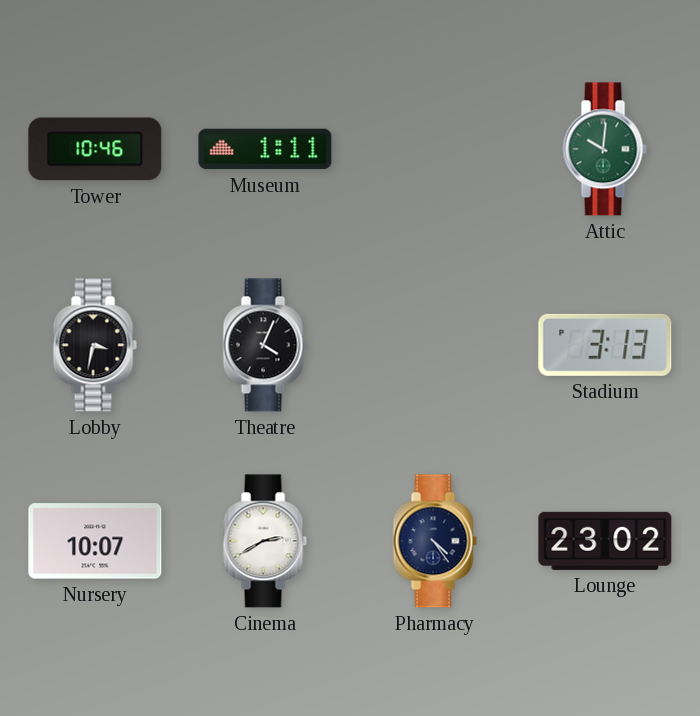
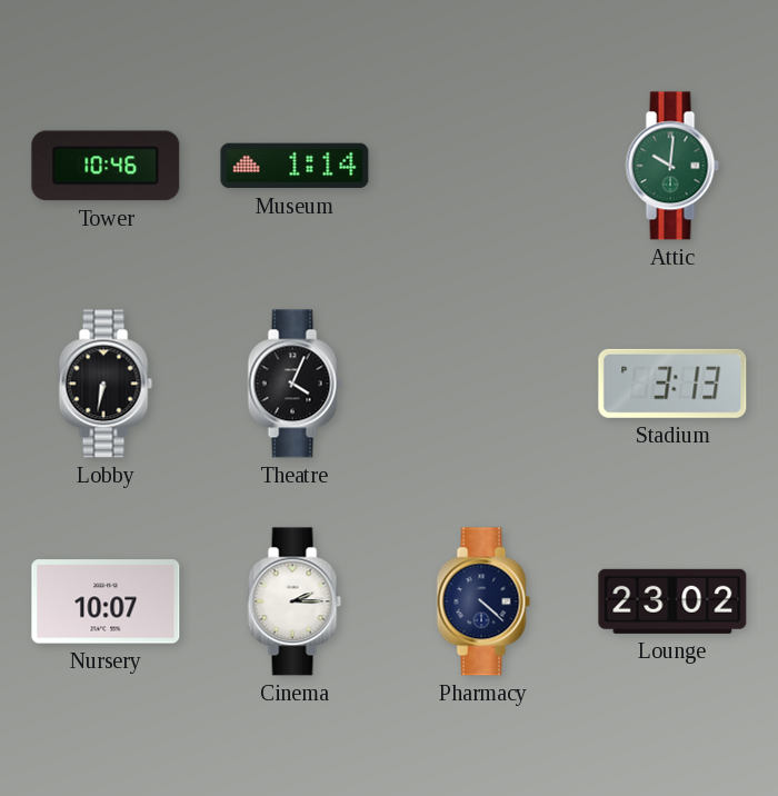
Museum: 1:11 -> 1:14 (295, 166)
Lobby: 3:32 -> 6:32 (106, 384)
Cinema: 2:40 -> 2:15 (295, 601)
Pharmacy: 4:24 -> 4:22 (483, 601)
